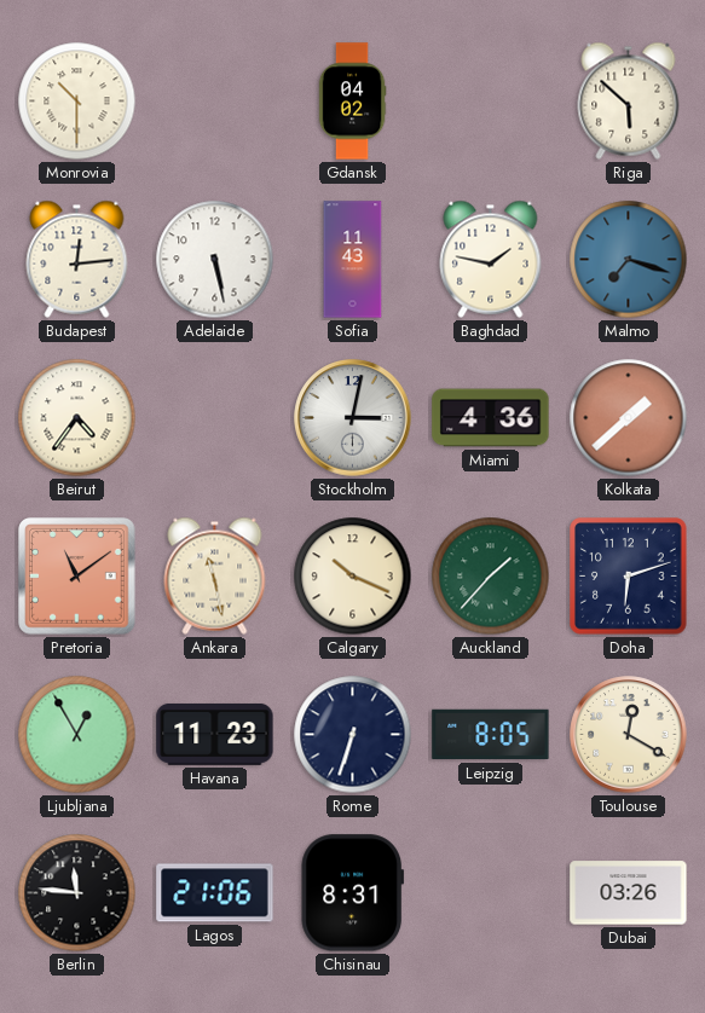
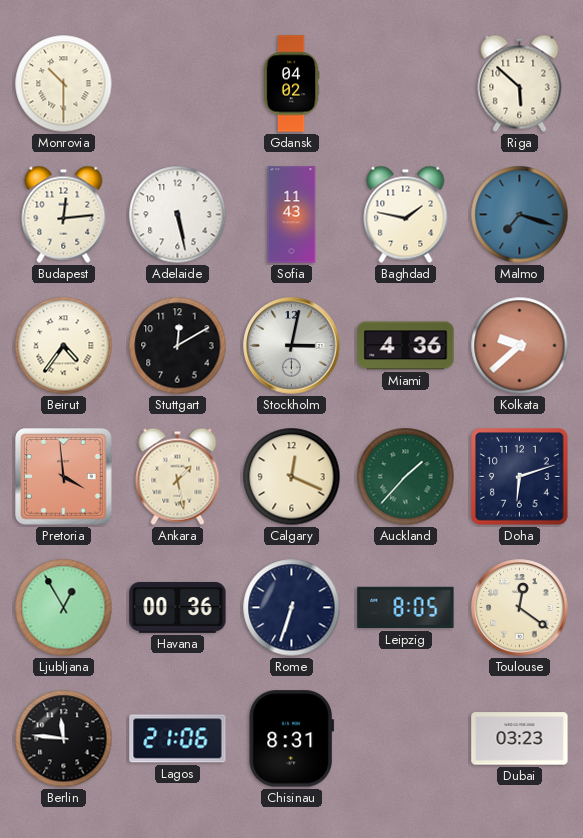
Stuttgart: none -> 12:10 (178, 346)
Kolkata: 1:38 -> 9:38 (520, 346)
Pretoria: 11:09 -> 3:59 (64, 477)
Ankara: 11:28 -> 1:28 (178, 476)
Calgary: 10:19 -> 12:19 (292, 477)
Havana: 11:23 -> 00:36 (178, 607)
Toulouse: 12:20 -> 12:21 (520, 608)
Dubai: 03:26 -> 03:23 (520, 739)
